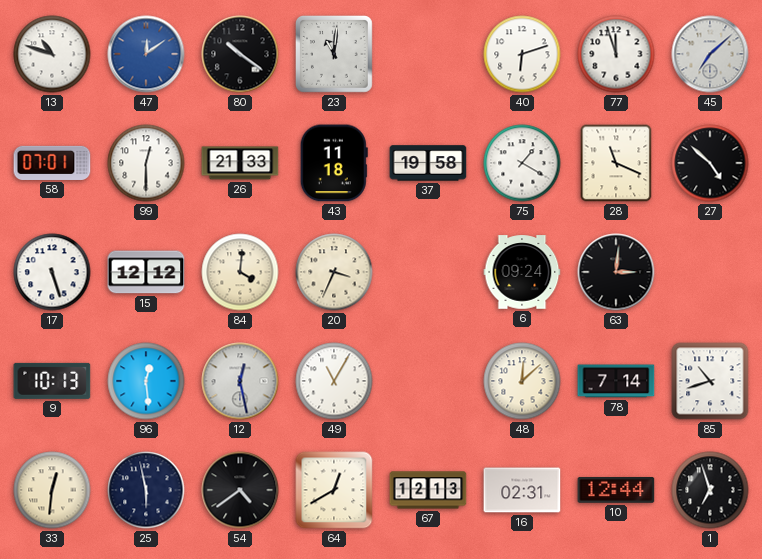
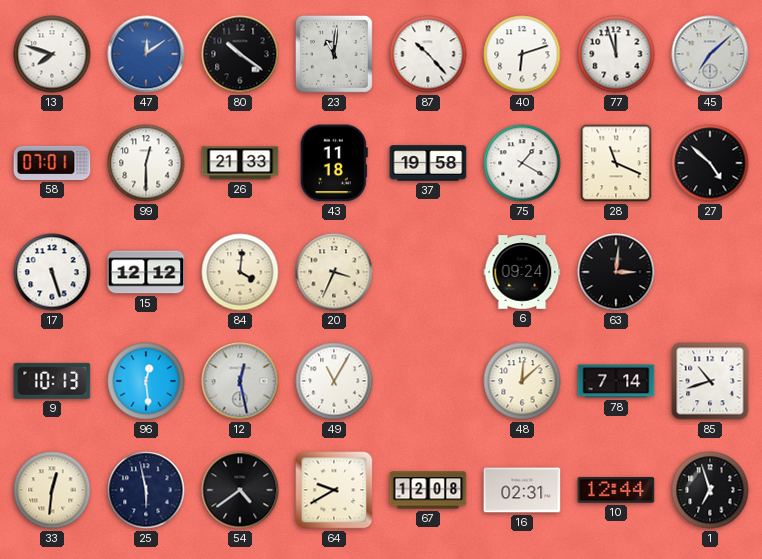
13: 10:48 -> 7:48 (52, 54)
87: none -> 10:23 (428, 54)
64: 12:40 -> 9:40 (334, 490)
67: 12:13 -> 12:08 (428, 490)
